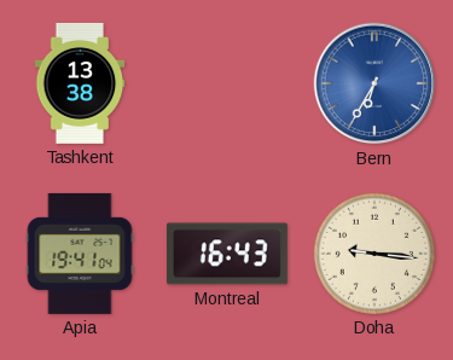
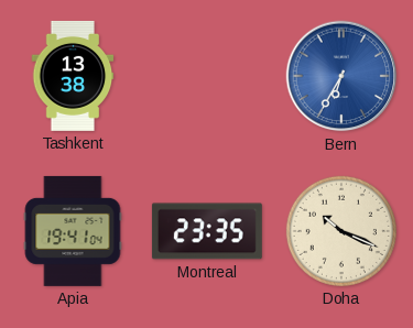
Montreal: 16:43 -> 23:35 (207, 231)
Doha: 9:16 -> 10:19 (341, 231)
